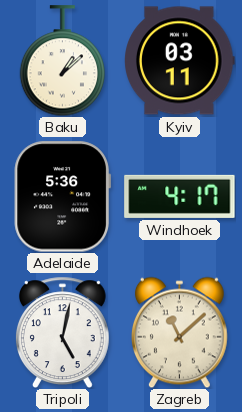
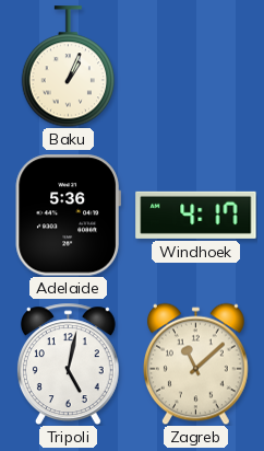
Baku: 1:08 -> 1:04 (69, 67)
Kyiv: 03:11 -> none (180, 61)
